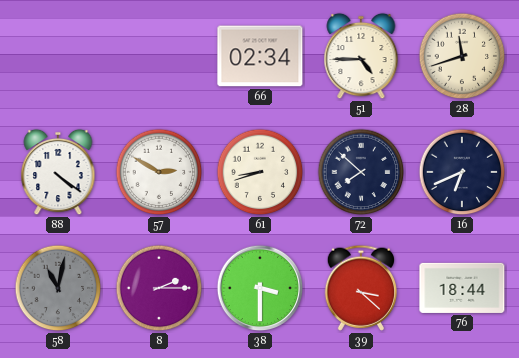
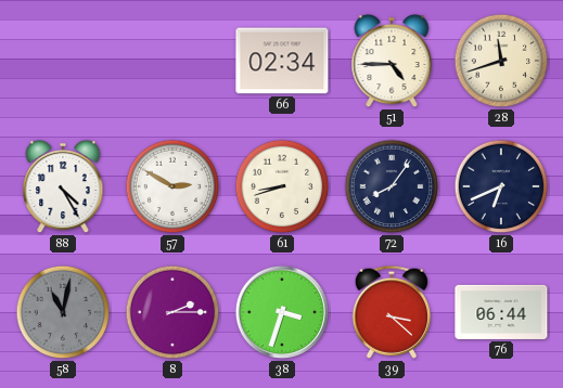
88: 4:21 -> 4:25 (63, 186)
72: 7:52 -> 8:06 (392, 186)
38: 3:30 -> 3:33 (282, 312)
76: 18:44 -> 06:44 (501, 312)
